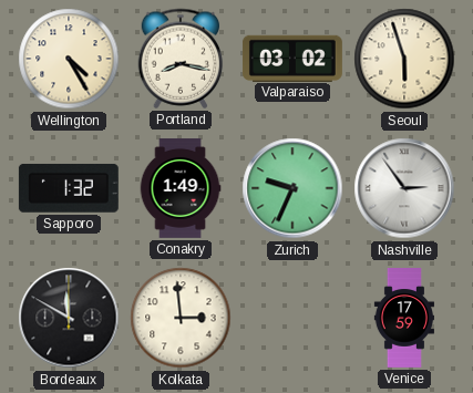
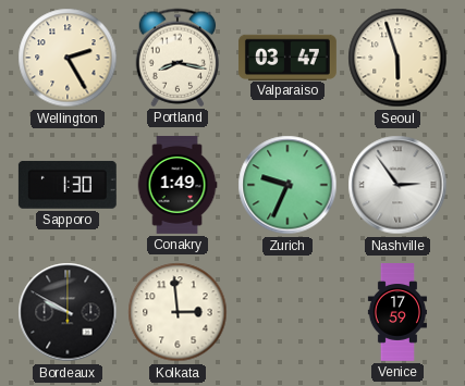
Wellington: 4:25 -> 2:25 (68, 58)
Valparaiso: 03:02 -> 03:47 (287, 57)
Sapporo: 1:32 -> 1:30 (68, 185)
Bordeaux: 11:50 -> 9:50 (68, 312)
